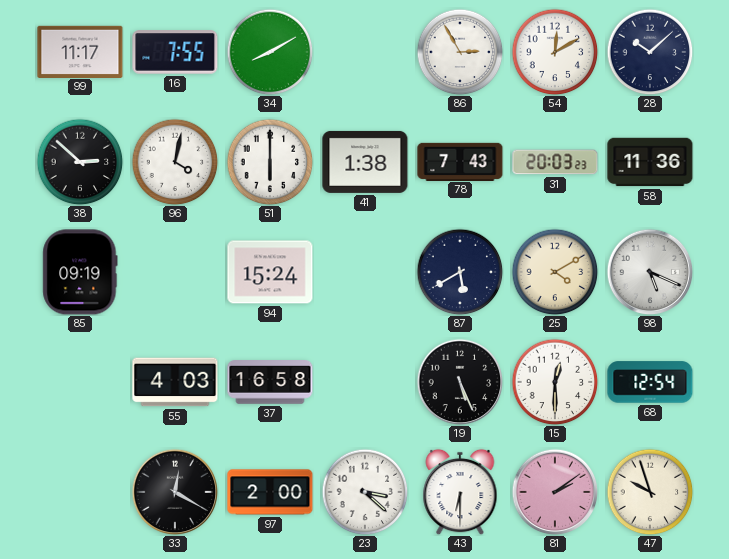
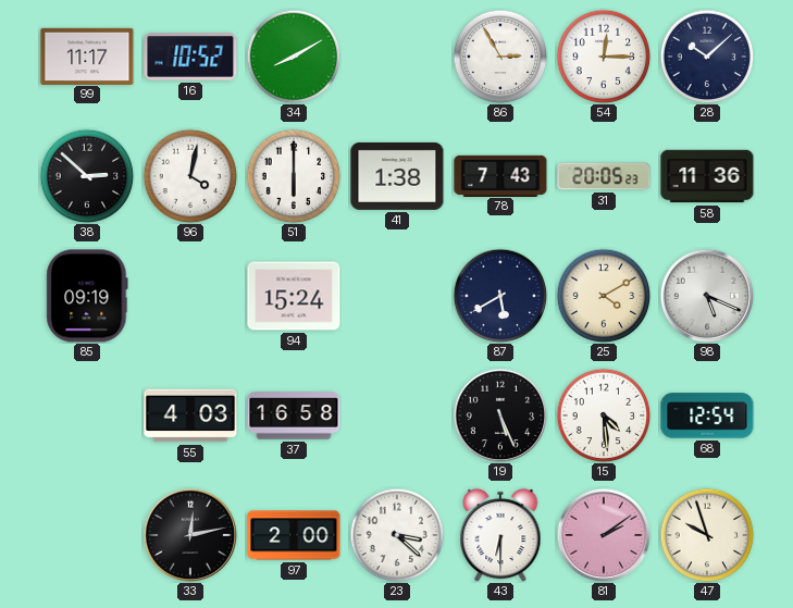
16: 7:55 -> 10:52 (190, 57)
54: 12:10 -> 12:15 (604, 57)
31: 20:03 -> 20:05 (604, 176)
15: 12:30 -> 4:29 (604, 415)
33: 12:20 -> 12:13 (190, 535)
